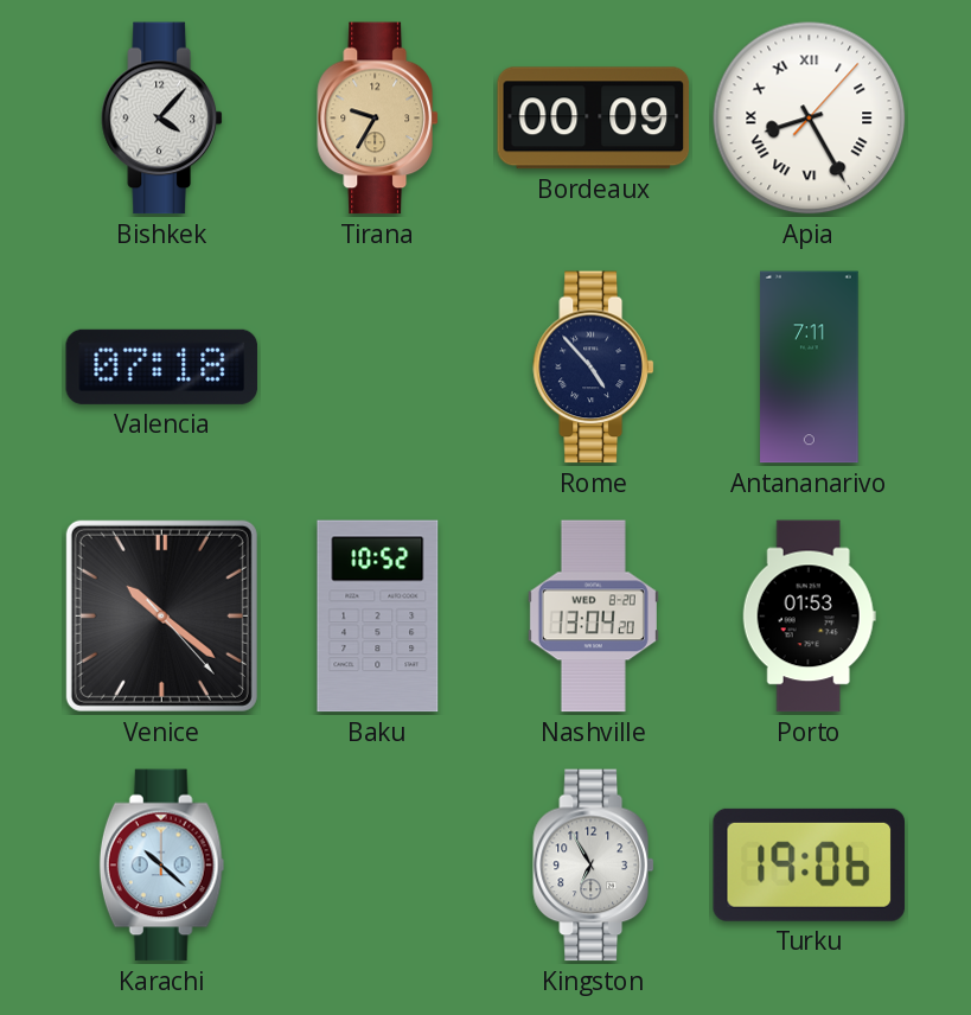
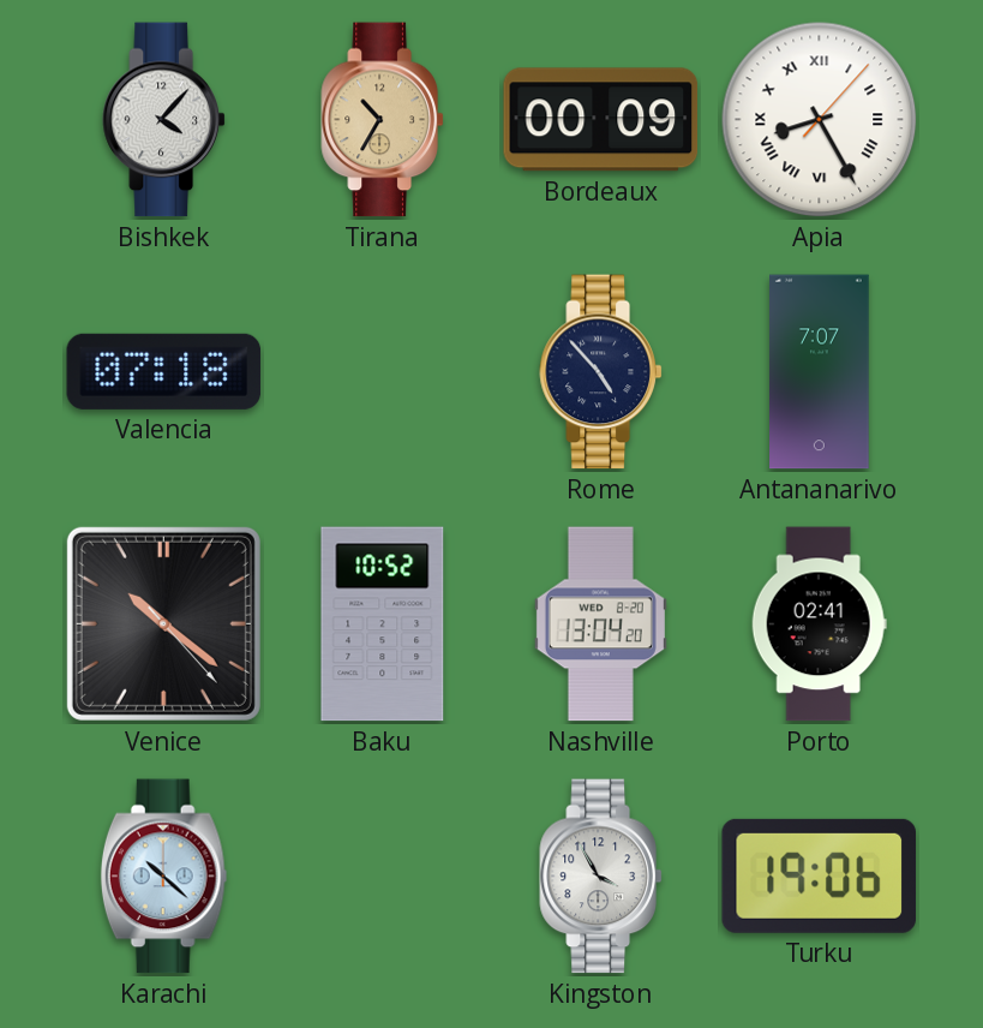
Tirana: 9:35 -> 10:35 (383, 120)
Antananarivo: 7:11 -> 7:07 (820, 372)
Porto: 01:53 -> 02:41 (819, 624)
Kingston: 6:55 -> 3:55 (601, 877)
